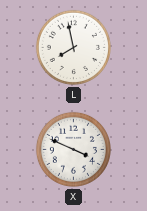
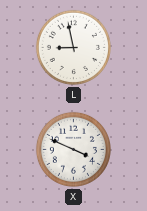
L: 7:58 -> 8:58 (73, 47)
